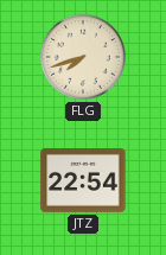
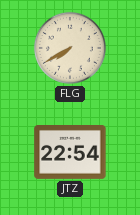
FLG: 7:42 -> 7:40 (70, 48)
